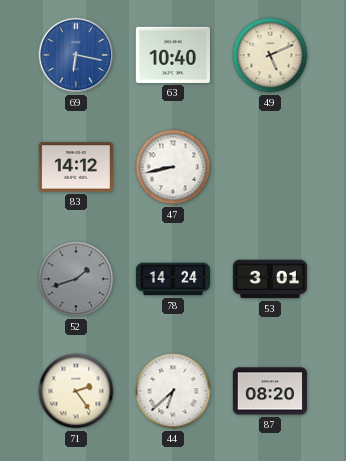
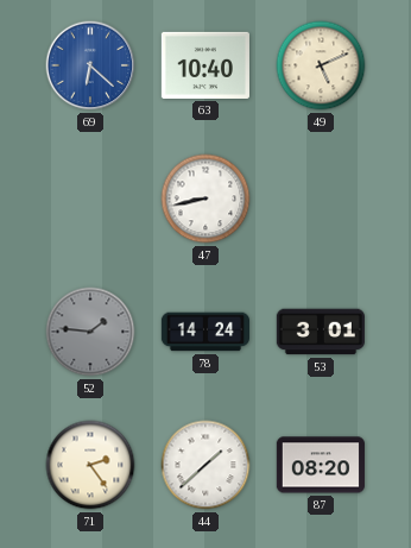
69: 6:17 -> 6:22 (90, 65)
83: 14:12 -> none (76, 167)
52: 1:42 -> 1:46 (90, 332)
44: 6:38 -> 1:38 (205, 465)
